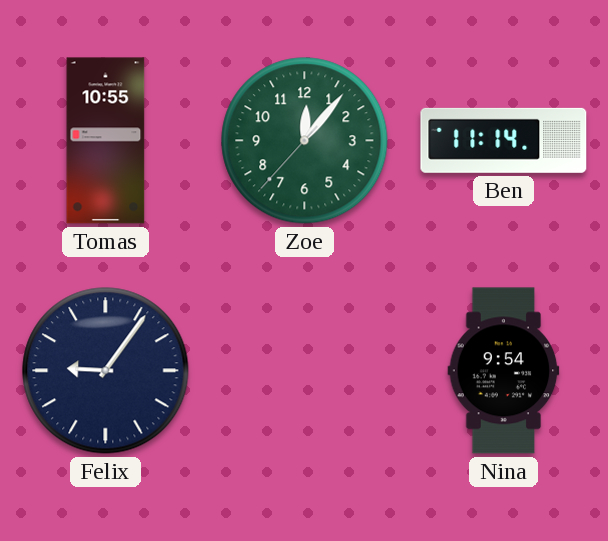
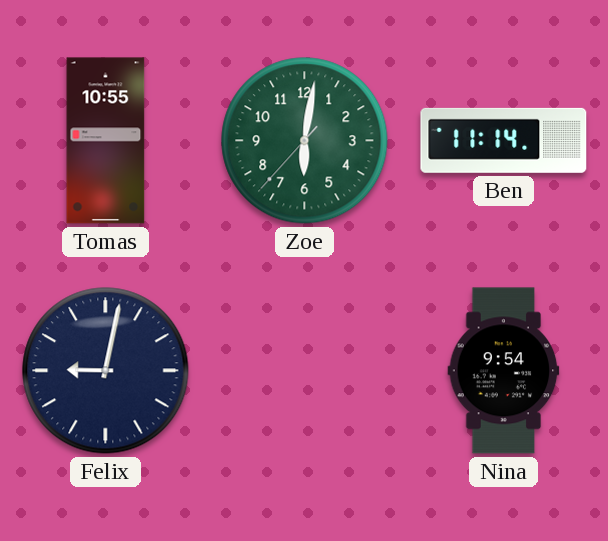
Zoe: 12:06 -> 6:01 (305, 141)
Felix: 9:06 -> 9:02 (106, 371)
